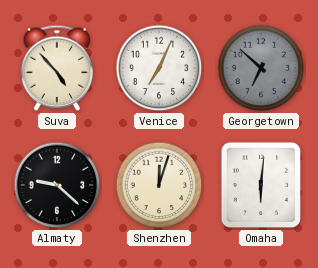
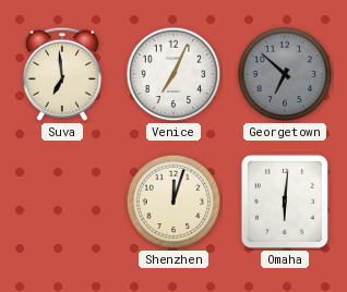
Suva: 4:53 -> 6:59 (62, 74)
Almaty: 9:22 -> none (57, 185)
